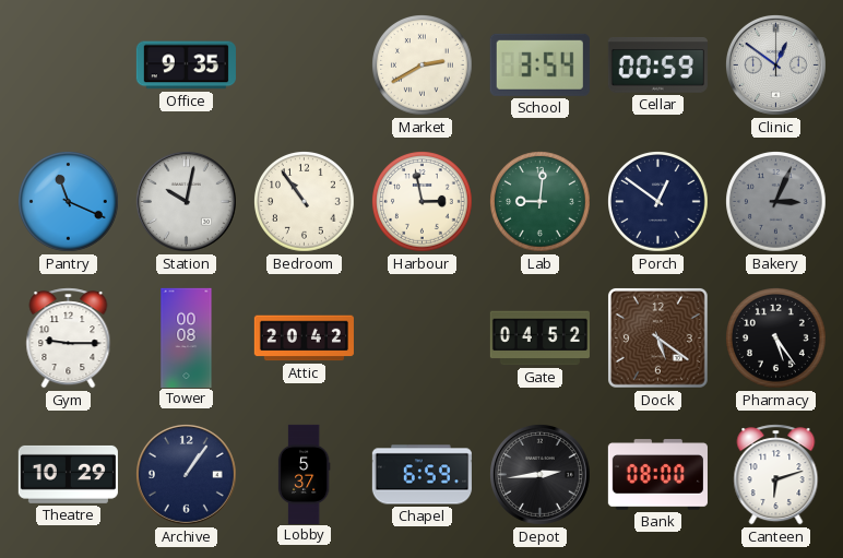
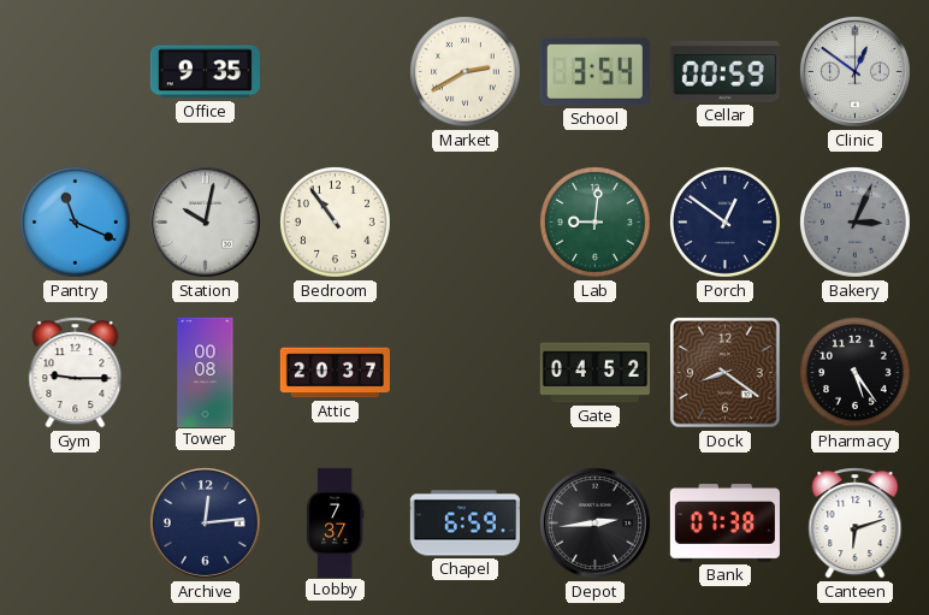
Harbour: 2:58 -> none (423, 202)
Attic: 20:42 -> 20:37 (335, 373)
Dock: 5:21 -> 8:21 (724, 372)
Theatre: 10:29 -> none (68, 474)
Archive: 1:06 -> 12:14 (205, 522)
Lobby: 5:37 -> 7:37 (335, 522)
Bank: 08:00 -> 07:38 (724, 524)
